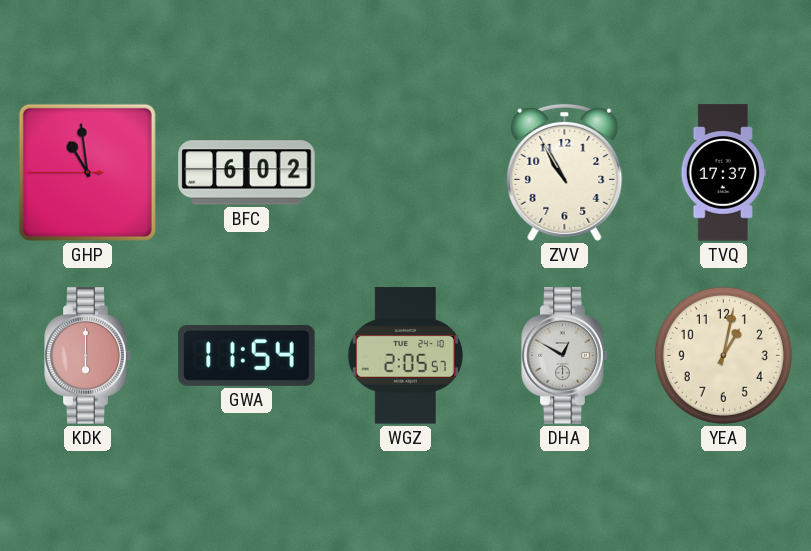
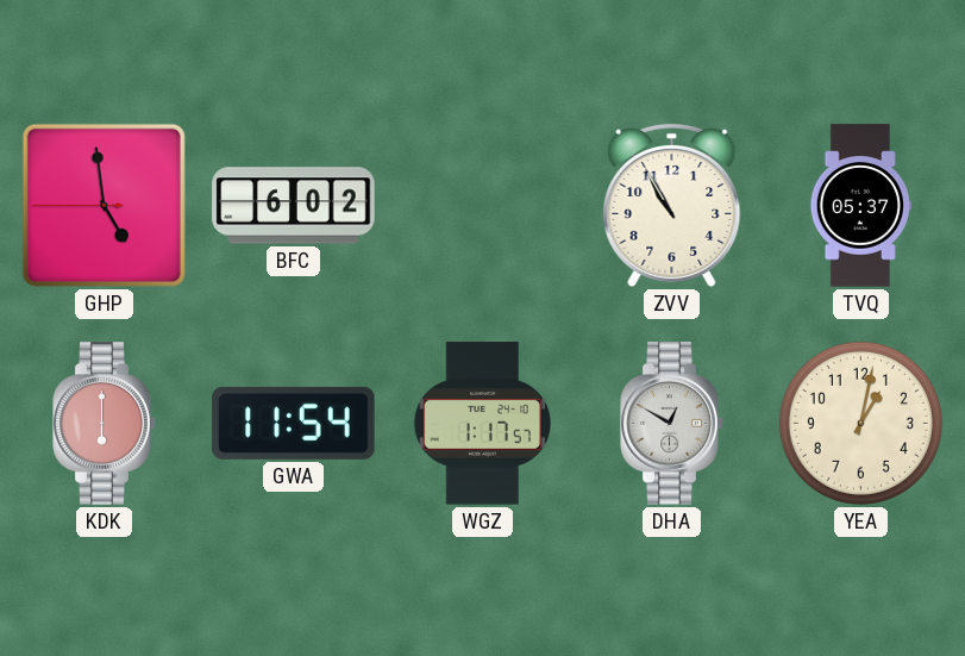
GHP: 10:58 -> 4:58 (104, 205)
TVQ: 17:37 -> 05:37 (860, 206)
WGZ: 2:05 -> 1:17 (482, 424)
